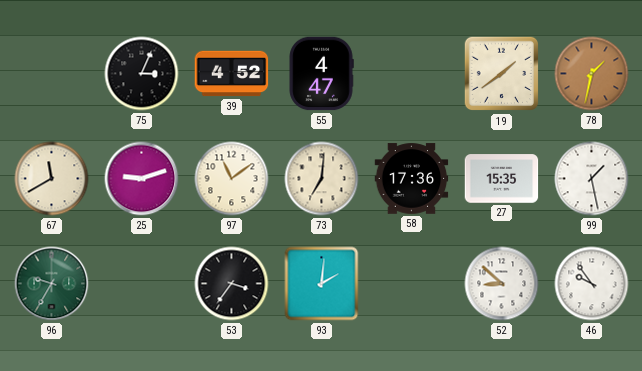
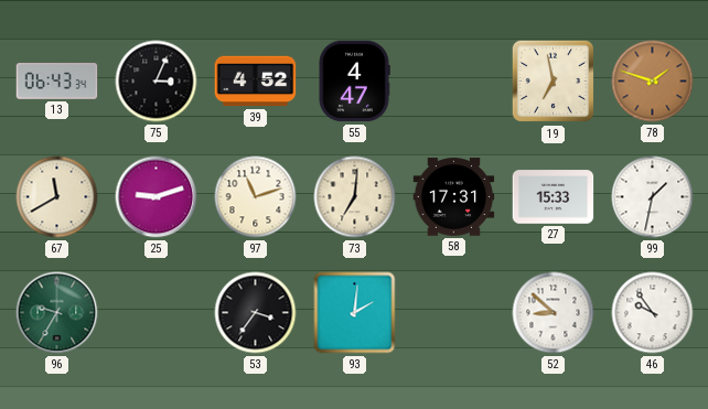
13: none -> 06:43 (57, 82)
19: 1:39 -> 6:58 (554, 82)
78: 1:32 -> 1:48 (653, 82)
97: 11:09 -> 11:12 (256, 197)
58: 17:36 -> 17:31 (454, 197)
27: 15:35 -> 15:33 (554, 197)
99: 1:28 -> 1:32 (653, 197)
